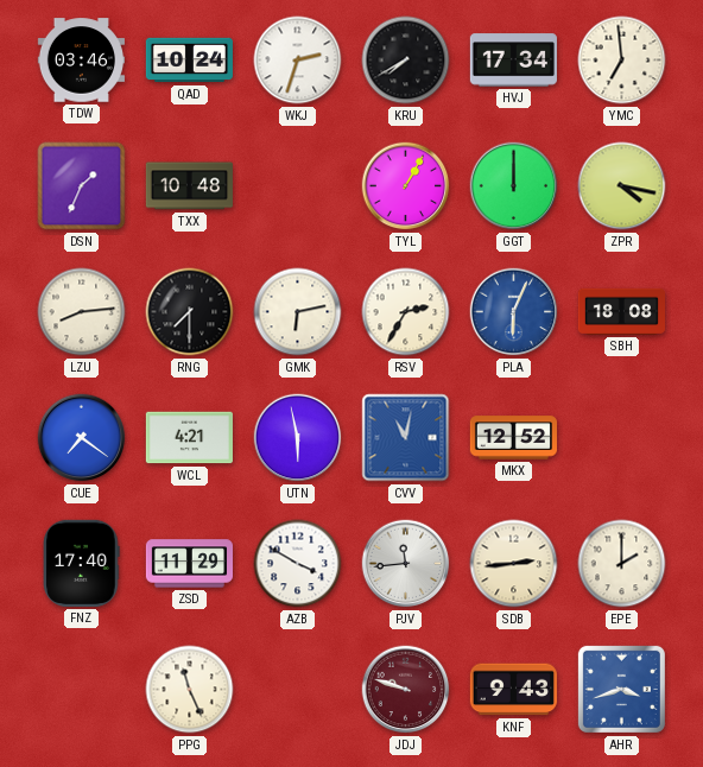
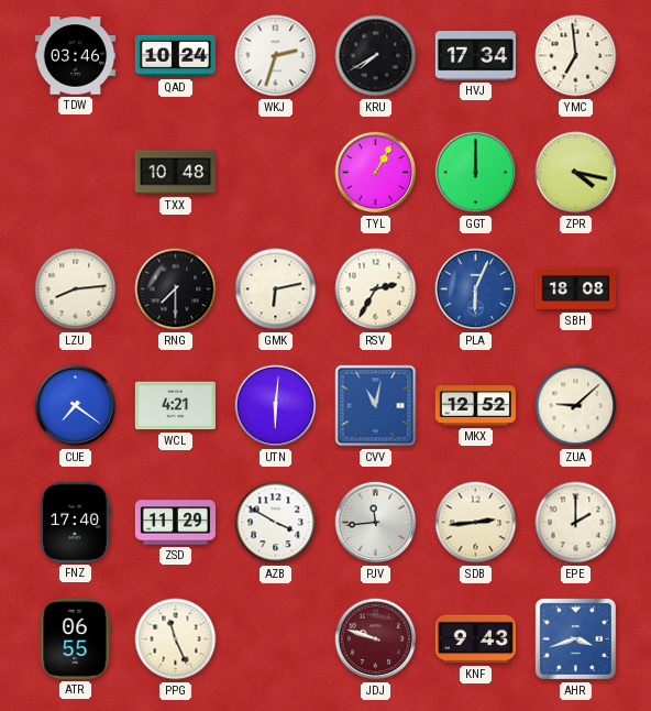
DSN: 1:34 -> none (82, 186)
UTN: 5:58 -> 6:01 (276, 406)
ZUA: none -> 9:08 (576, 406)
ATR: none -> 06:55 (75, 638)
